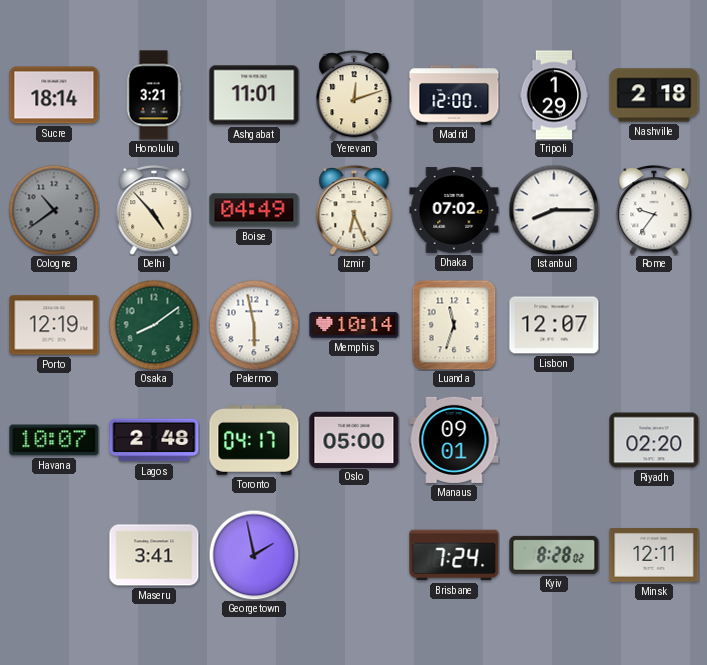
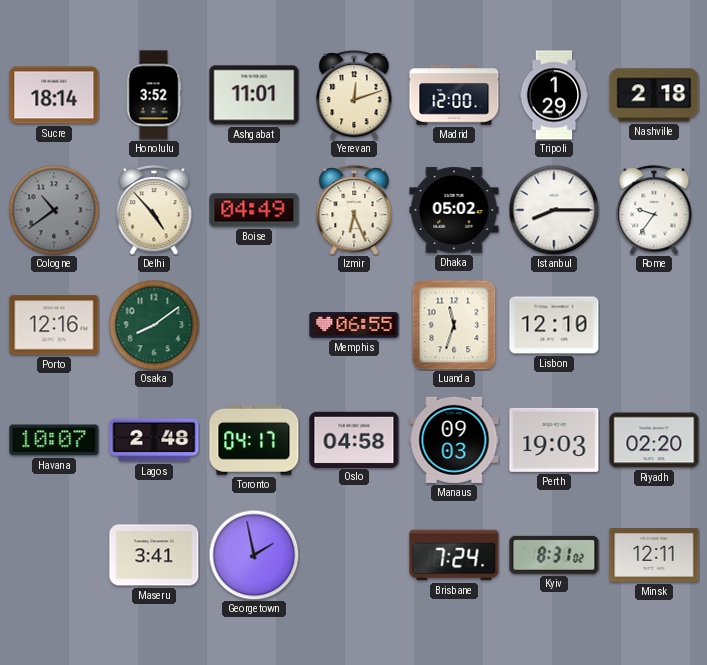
Honolulu: 3:21 -> 3:52 (154, 95)
Dhaka: 07:02 -> 05:02 (454, 210)
Porto: 12:19 -> 12:16 (54, 325)
Palermo: 5:58 -> none (254, 325)
Memphis: 10:14 -> 06:55 (354, 325)
Lisbon: 12:07 -> 12:10 (554, 325)
Oslo: 05:00 -> 04:58 (354, 439)
Manaus: 09:01 -> 09:03 (454, 440)
Perth: none -> 19:03 (554, 440)
Kyiv: 8:28 -> 8:31 (554, 555)
